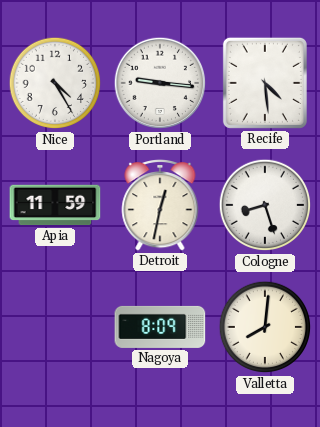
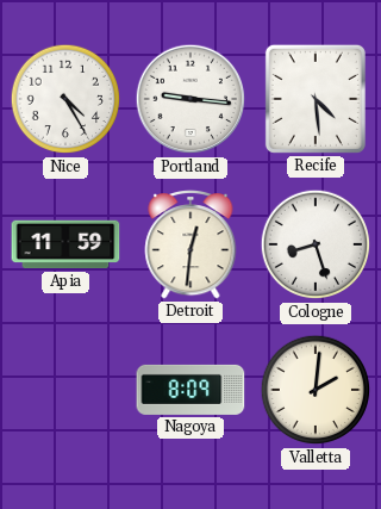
Detroit: 12:32 -> 12:31 (190, 244)
Valletta: 8:01 -> 2:01 (316, 390)
